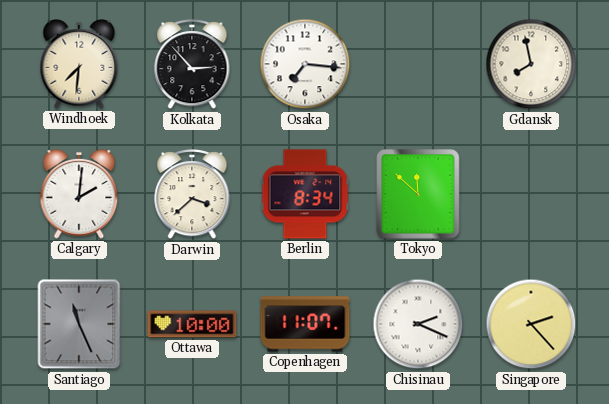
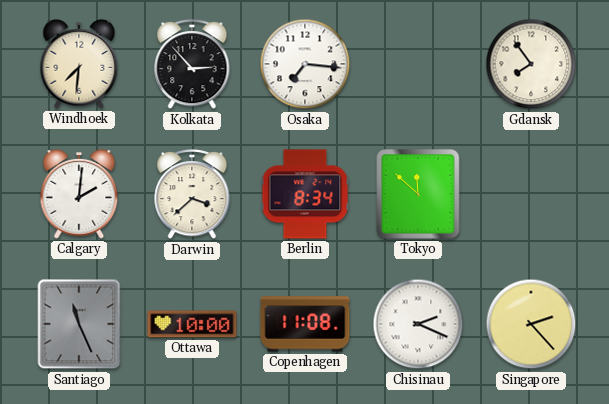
Gdansk: 7:58 -> 7:54 (531, 64)
Copenhagen: 11:07 -> 11:08 (305, 324)
